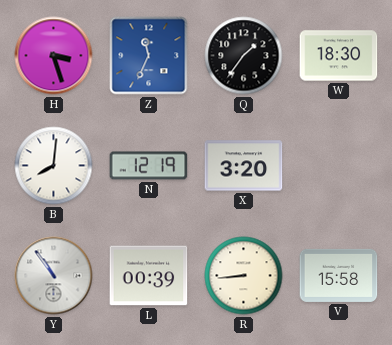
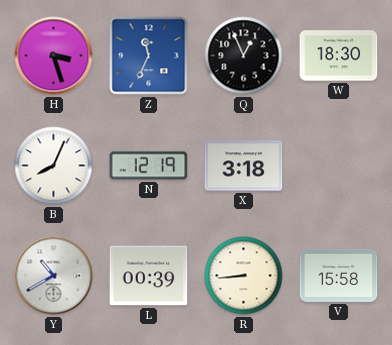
Q: 1:36 -> 12:56 (244, 56)
B: 8:01 -> 8:04 (54, 166)
X: 3:20 -> 3:18 (244, 166)
Y: 10:54 -> 10:40 (54, 276)
